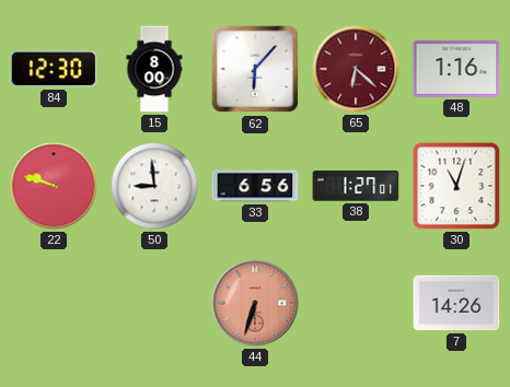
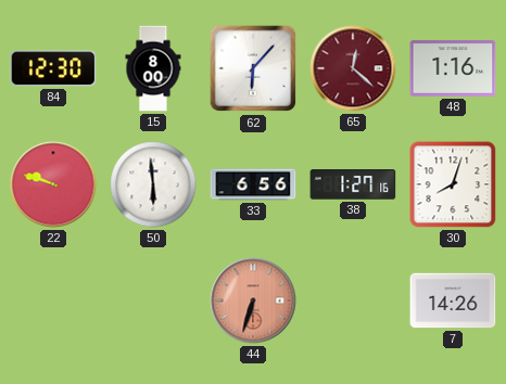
65: 6:22 -> 12:22 (353, 68)
50: 8:59 -> 5:59 (153, 184)
38: 1:27:01 -> 1:27:16 (353, 184)
30: 11:03 -> 8:03 (453, 184)
